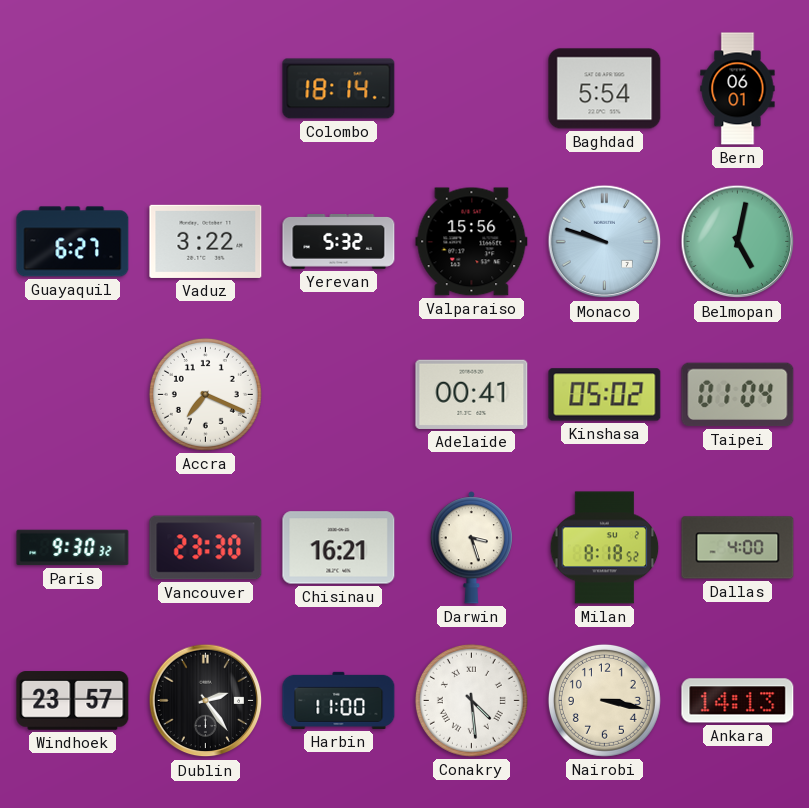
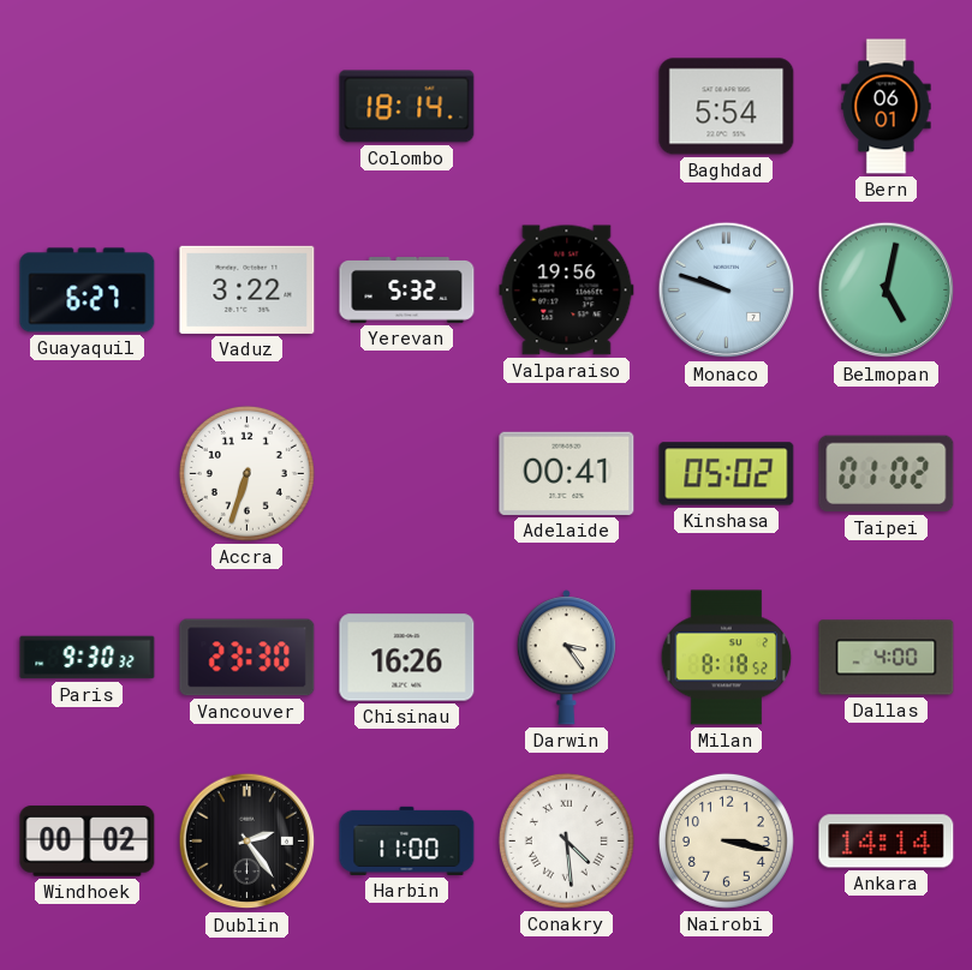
Valparaiso: 15:56 -> 19:56 (567, 291)
Accra: 7:19 -> 6:33 (246, 473)
Taipei: 01:04 -> 01:02 (887, 474)
Chisinau: 16:21 -> 16:26 (407, 658)
Darwin: 3:27 -> 3:24 (566, 658)
Windhoek: 23:57 -> 00:02 (88, 842)
Ankara: 14:13 -> 14:14 (887, 842)
